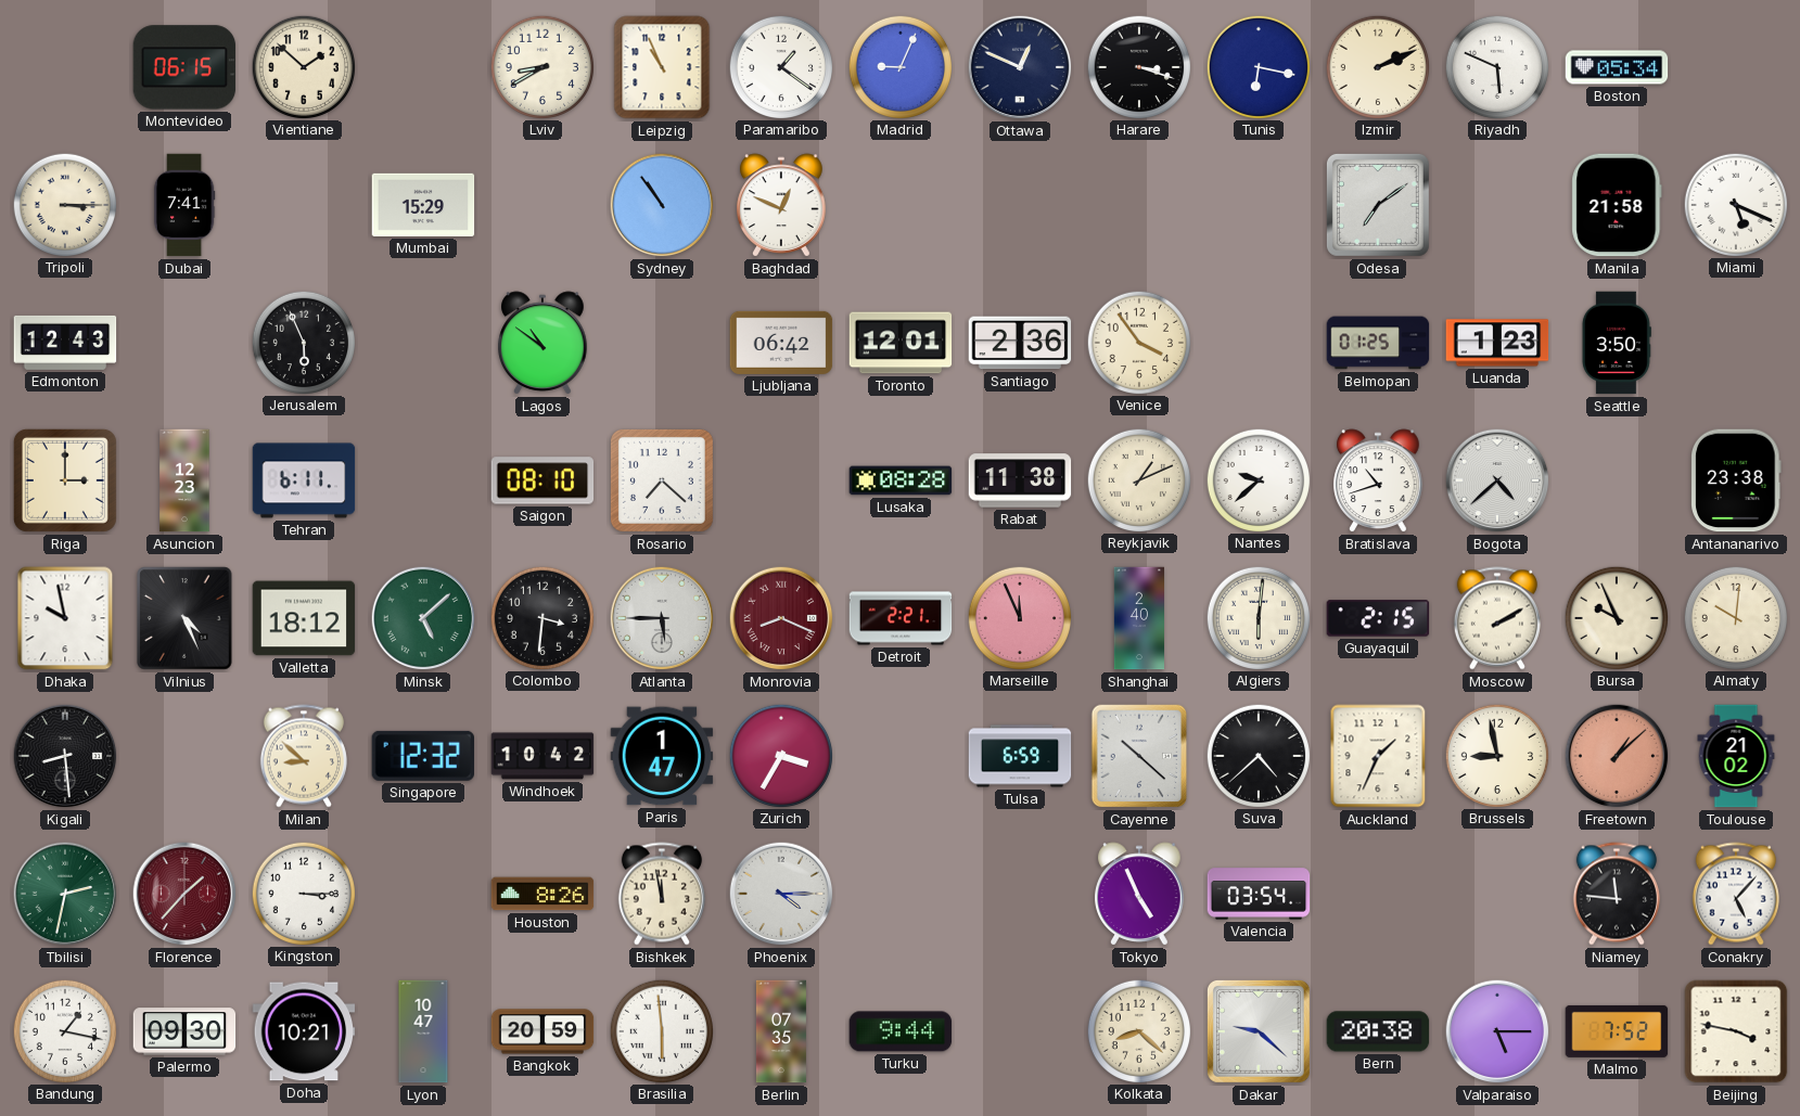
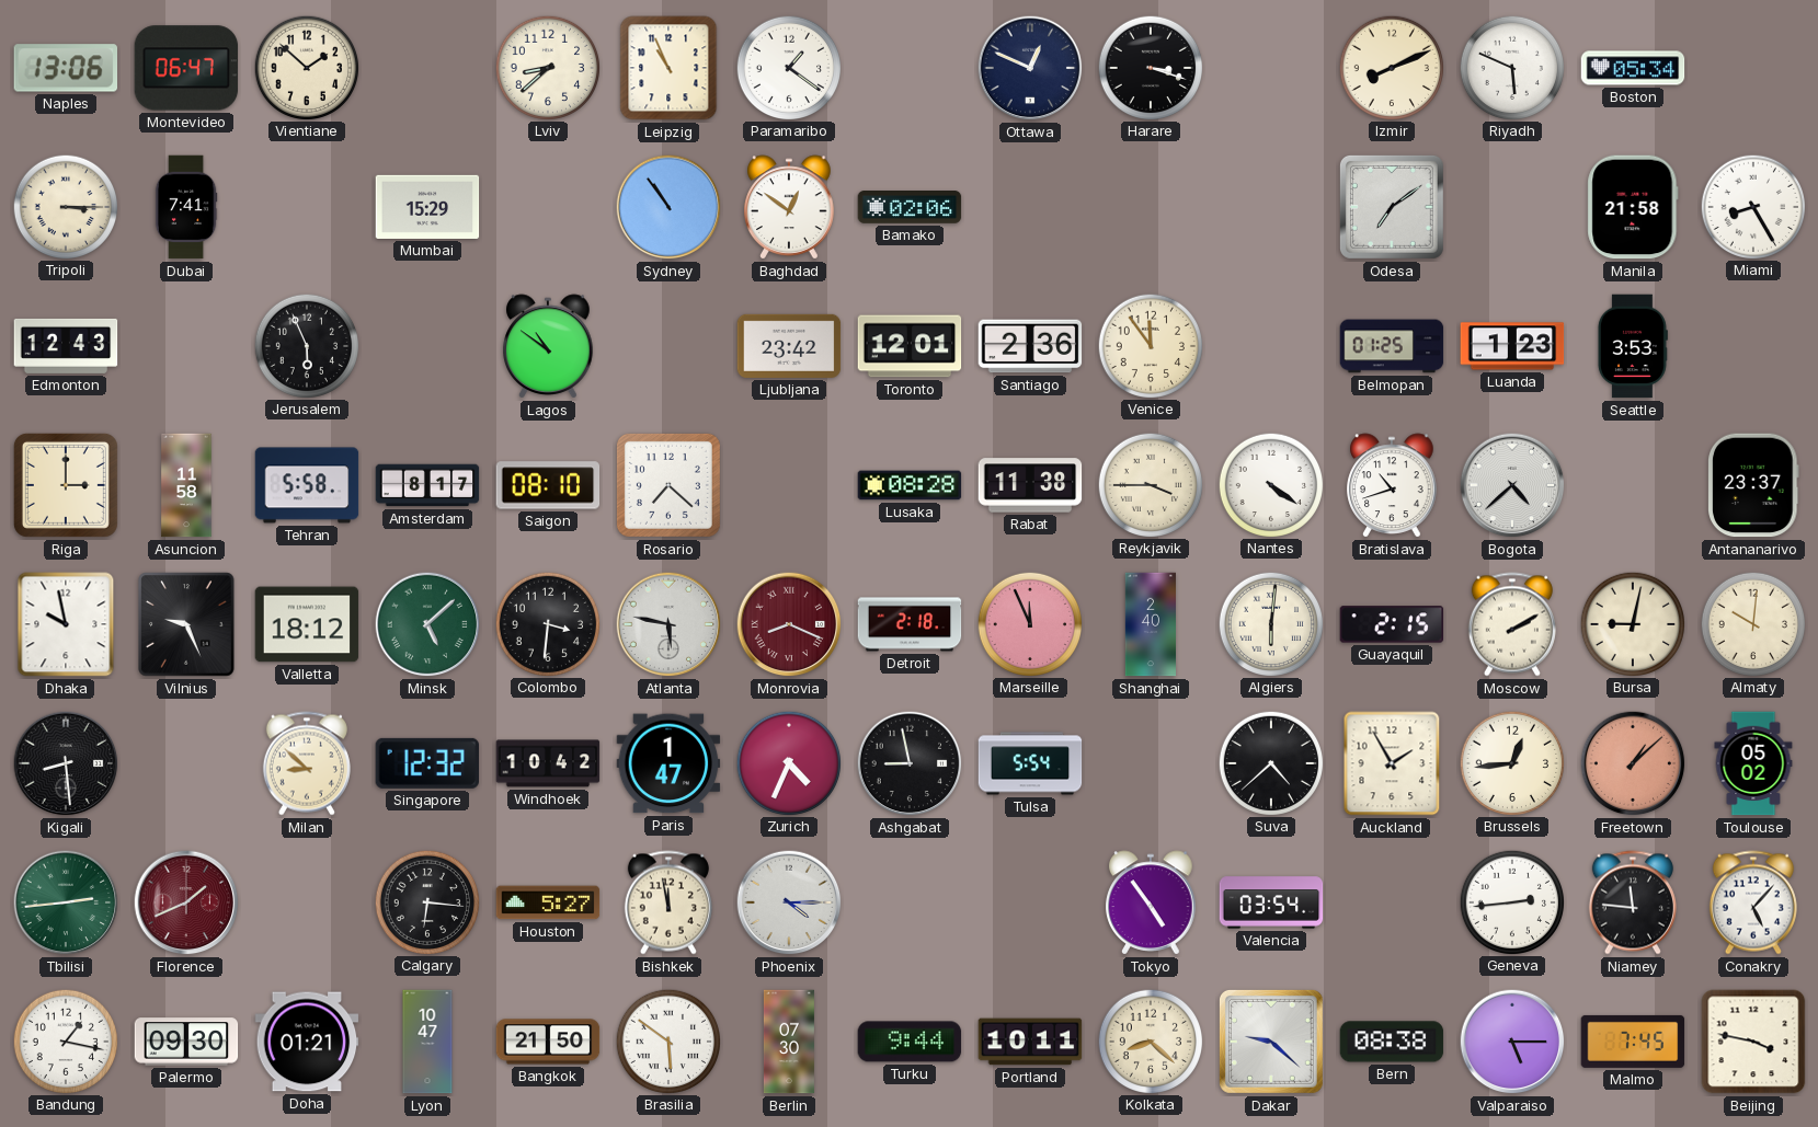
Naples: none -> 13:06 (66, 68)
Montevideo: 06:15 -> 06:47 (186, 68)
Lviv: 8:40 -> 8:38 (547, 67)
Madrid: 9:04 -> none (899, 66)
Tunis: 6:17 -> none (1258, 66)
Izmir: 2:11 -> 8:11 (1391, 67)
Baghdad: 12:49 -> 12:51 (789, 207)
Bamako: none -> 02:06 (910, 208)
Miami: 5:19 -> 8:25 (1752, 206)
Ljubljana: 06:42 -> 23:42 (789, 346)
Venice: 3:54 -> 11:54 (1150, 345)
Seattle: 3:50 -> 3:53 (1633, 346)
Asuncion: 12:23 -> 11:58 (186, 485)
Tehran: 6:11 -> 5:58 (307, 485)
Amsterdam: none -> 8:17 (427, 485)
Reykjavik: 1:11 -> 3:45 (1150, 484)
Nantes: 9:38 -> 4:21 (1270, 484)
Antananarivo: 23:38 -> 23:37 (1754, 485)
Vilnius: 4:26 -> 9:26 (186, 624)
Atlanta: 5:45 -> 5:47 (668, 624)
Detroit: 2:21 -> 2:18 (910, 624)
Bursa: 9:56 -> 9:02 (1632, 623)
Zurich: 3:35 -> 4:34 (788, 762)
Ashgabat: none -> 8:58 (910, 763)
Tulsa: 6:59 -> 5:54 (1030, 763)
Cayenne: 10:22 -> none (1139, 756)
Auckland: 1:34 -> 1:55 (1392, 763)
Brussels: 8:58 -> 12:44 (1511, 762)
Toulouse: 21:02 -> 05:02 (1753, 763)
Tbilisi: 2:32 -> 2:44 (66, 902)
Florence: 1:37 -> 1:41 (186, 902)
Kingston: 3:15 -> none (303, 893)
Calgary: none -> 6:16 (426, 901)
Houston: 8:26 -> 5:27 (548, 902)
Tokyo: 4:56 -> 4:54 (1151, 902)
Geneva: none -> 2:44 (1511, 901)
Doha: 10:21 -> 01:21 (307, 1042)
Bangkok: 20:59 -> 21:50 (548, 1042)
Brasilia: 5:59 -> 5:51 (667, 1040)
Berlin: 07:35 -> 07:30 (789, 1042)
Portland: none -> 10:11 (1030, 1042)
Bern: 20:38 -> 08:38 (1392, 1042)
Malmo: 7:52 -> 7:45 (1633, 1042)
